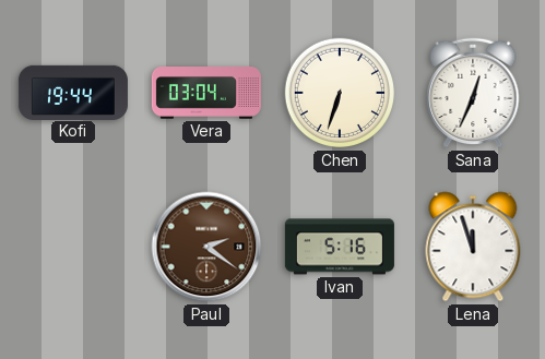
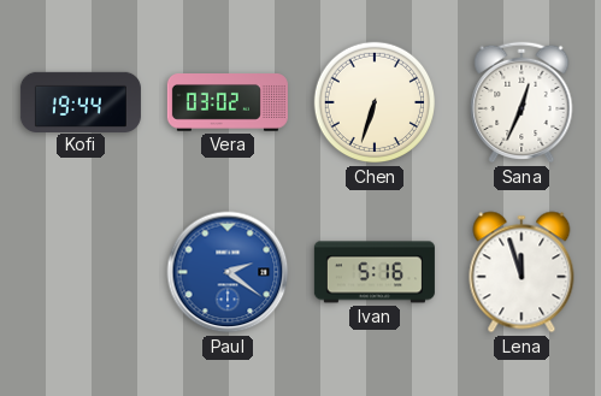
Vera: 03:04 -> 03:02 (228, 104)
Paul dial: brown -> blue (228, 272)
